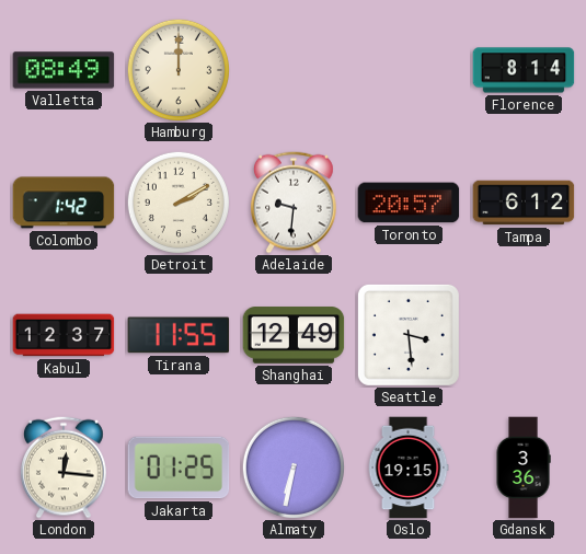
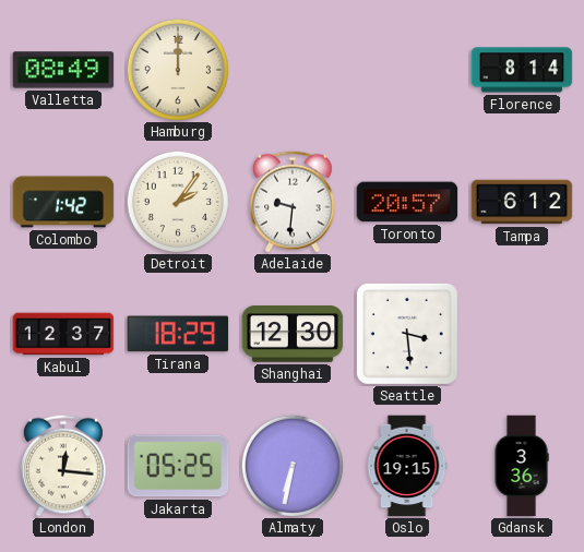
Detroit: 2:10 -> 2:06 (178, 202)
Tirana: 11:55 -> 18:29 (178, 334)
Shanghai: 12:49 -> 12:30 (293, 334)
Jakarta: 01:25 -> 05:25 (178, 466)
